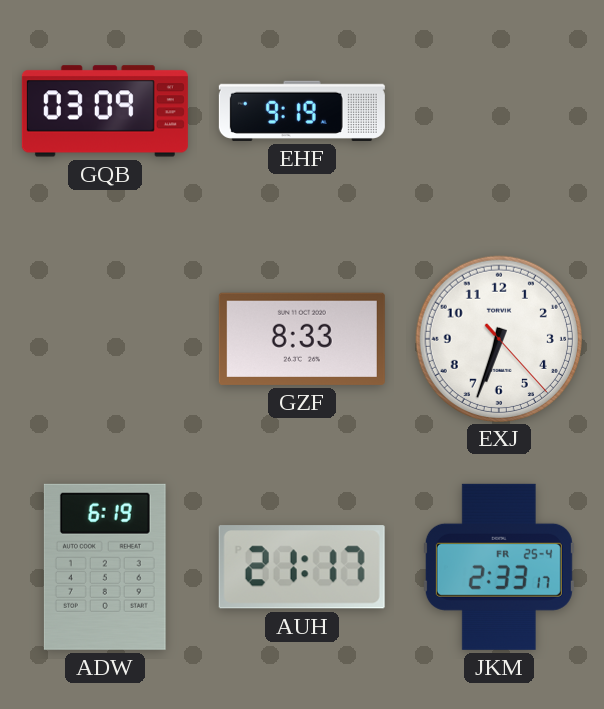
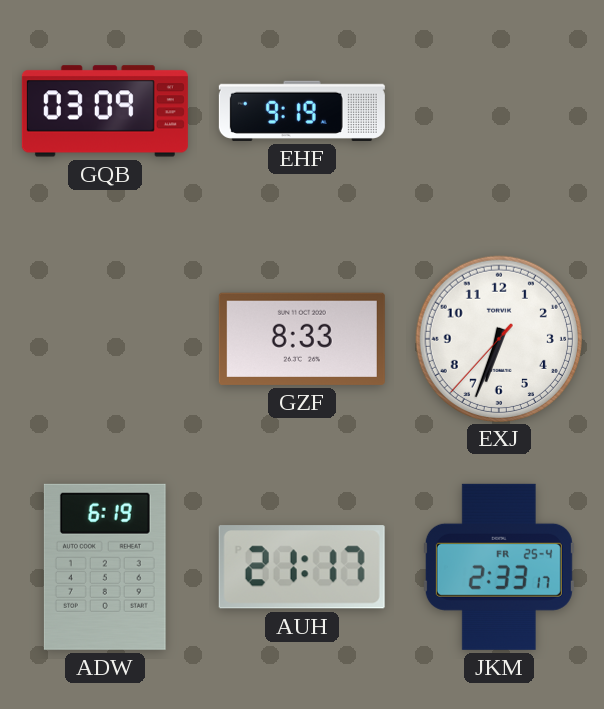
EXJ: 6:33:23 -> 6:33:37 (498, 338)
